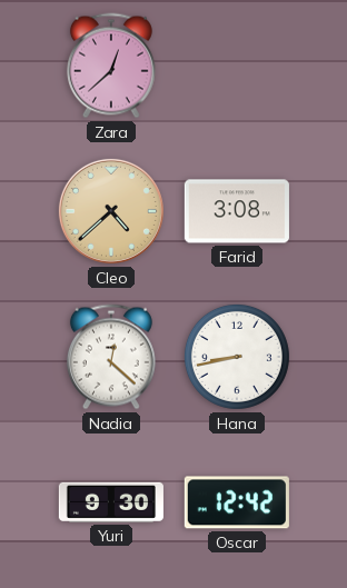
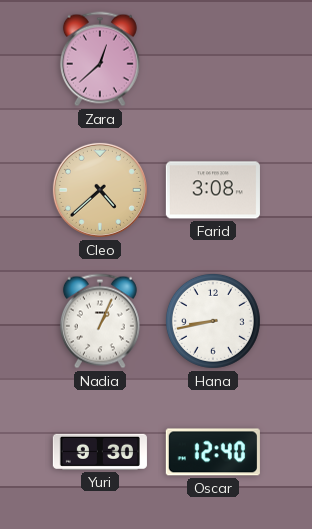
Nadia: 12:22 -> 1:04 (100, 321)
Oscar: 12:42 -> 12:40 (213, 452)
